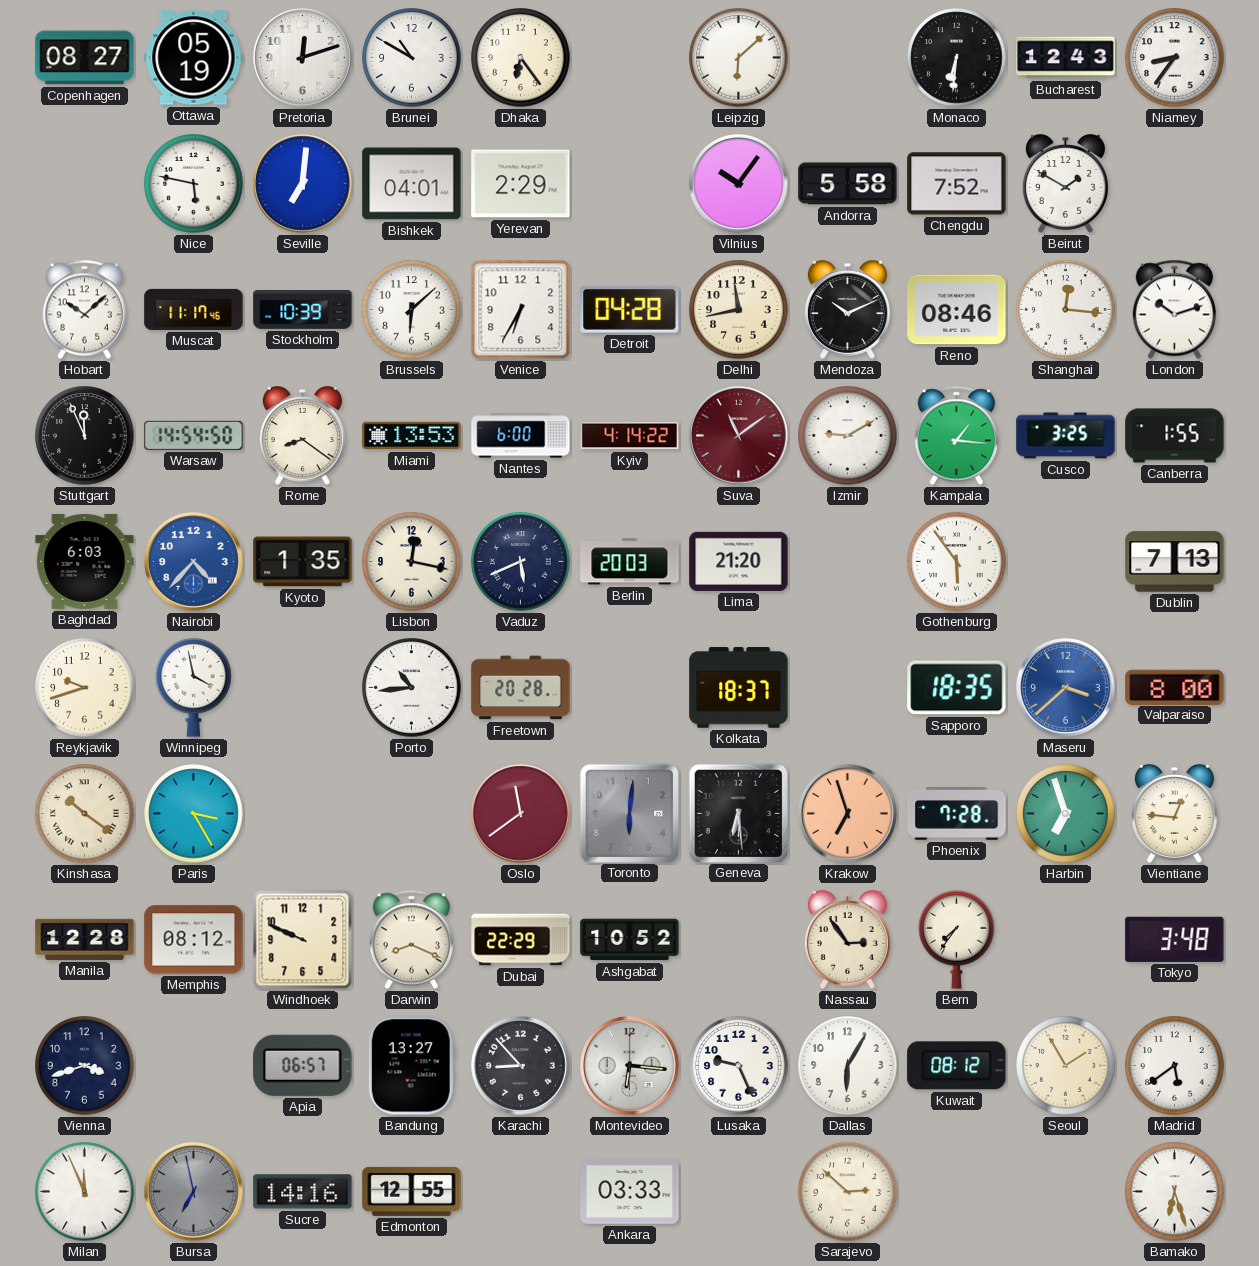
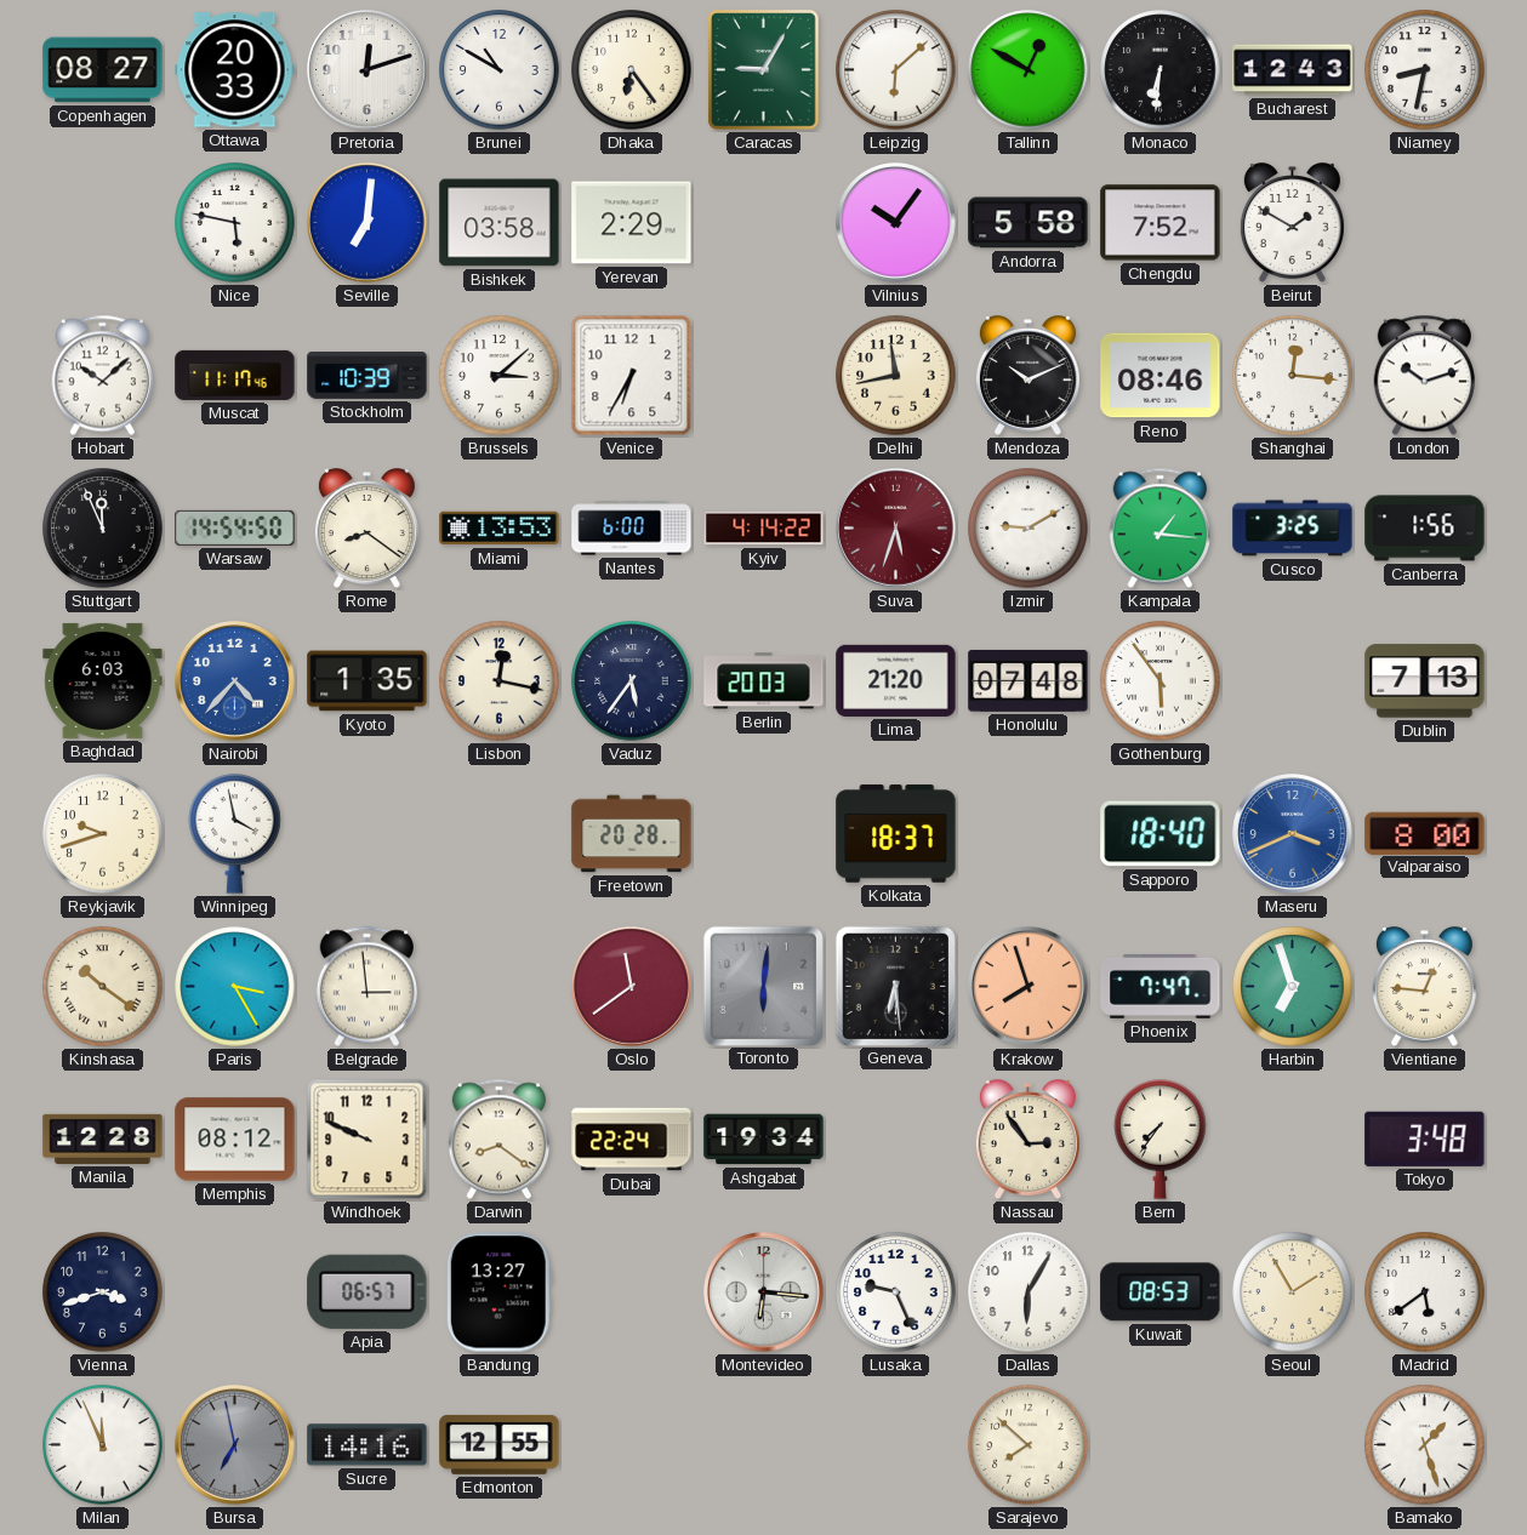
Ottawa: 05:19 -> 20:33 (235, 70)
Caracas: none -> 9:05 (763, 70)
Tallinn: none -> 12:50 (1029, 70)
Niamey: 8:36 -> 8:32 (1425, 70)
Bishkek: 04:01 -> 03:58 (500, 223)
Brussels: 6:08 -> 3:08 (500, 376)
Detroit: 04:28 -> none (630, 310)
Suva: 11:09 -> 5:33 (896, 529)
Canberra: 1:55 -> 1:56 (1425, 529)
Vaduz: 5:41 -> 5:36 (632, 681)
Honolulu: none -> 07:48 (1029, 680)
Porto: 10:44 -> none (412, 688)
Sapporo: 18:35 -> 18:40 (1161, 834)
Maseru: 3:38 -> 3:41 (1293, 834)
Belgrade: none -> 2:59 (366, 987)
Krakow: 6:57 -> 7:57 (1029, 987)
Phoenix: 7:28 -> 7:47 (1161, 987)
Darwin: 8:19 -> 8:21 (498, 1140)
Dubai: 22:29 -> 22:24 (632, 1140)
Ashgabat: 10:52 -> 19:34 (764, 1140)
Karachi: 8:53 -> none (521, 1066)
Kuwait: 08:12 -> 08:53 (1161, 1293)
Ankara: 03:33 -> none (630, 1192)
Sarajevo: 2:52 -> 7:52 (1029, 1445)
Bamako: 6:27 -> 1:27 (1425, 1445)
